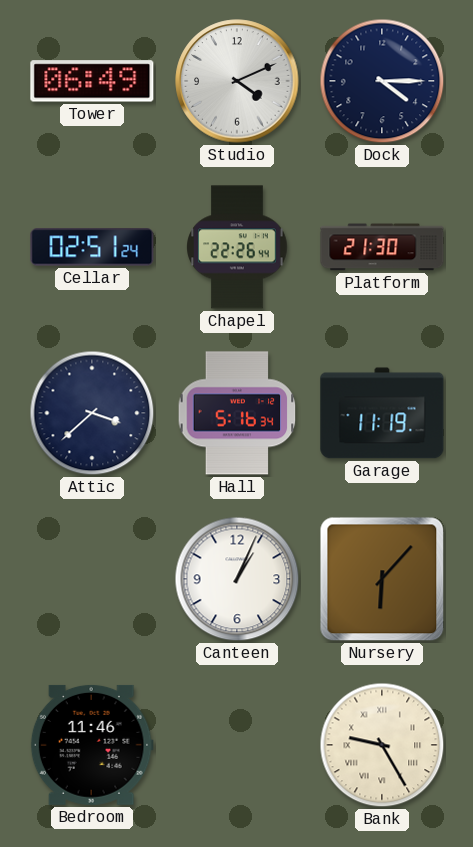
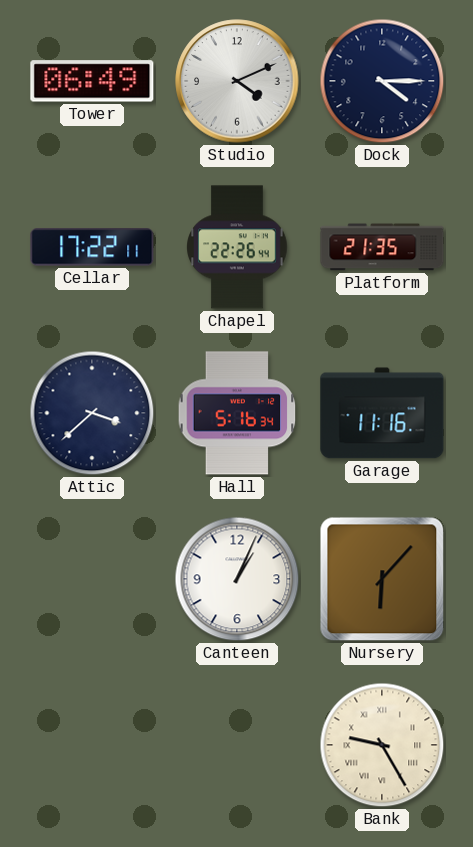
Cellar: 02:51 -> 17:22 (92, 247)
Platform: 21:30 -> 21:35 (382, 247)
Garage: 11:19 -> 11:16 (382, 413)
Bedroom: 11:46 -> none (92, 745)
